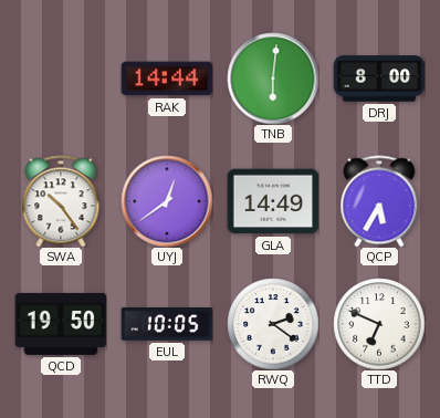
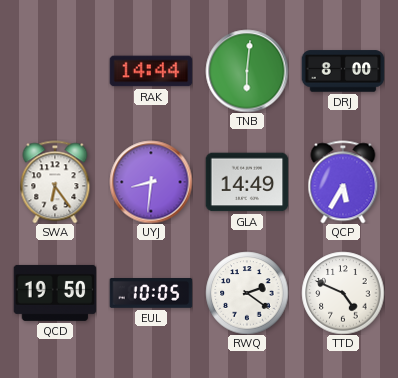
SWA: 10:24 -> 6:24 (55, 182)
UYJ: 12:39 -> 8:31 (151, 182)
TTD: 6:49 -> 4:49 (343, 293)
